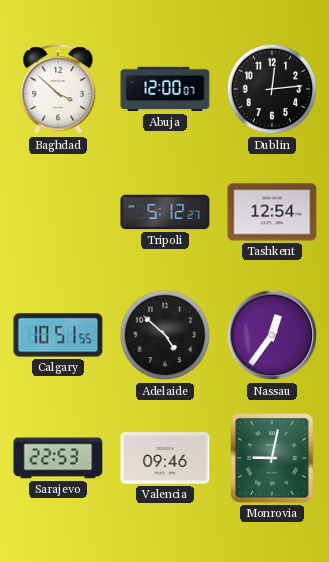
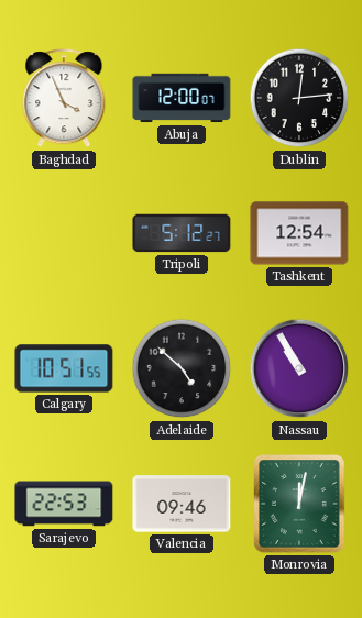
Baghdad: 3:52 -> 3:56 (64, 99)
Nassau: 12:36 -> 10:55 (299, 368)
Monrovia: 9:02 -> 12:02 (299, 504)
